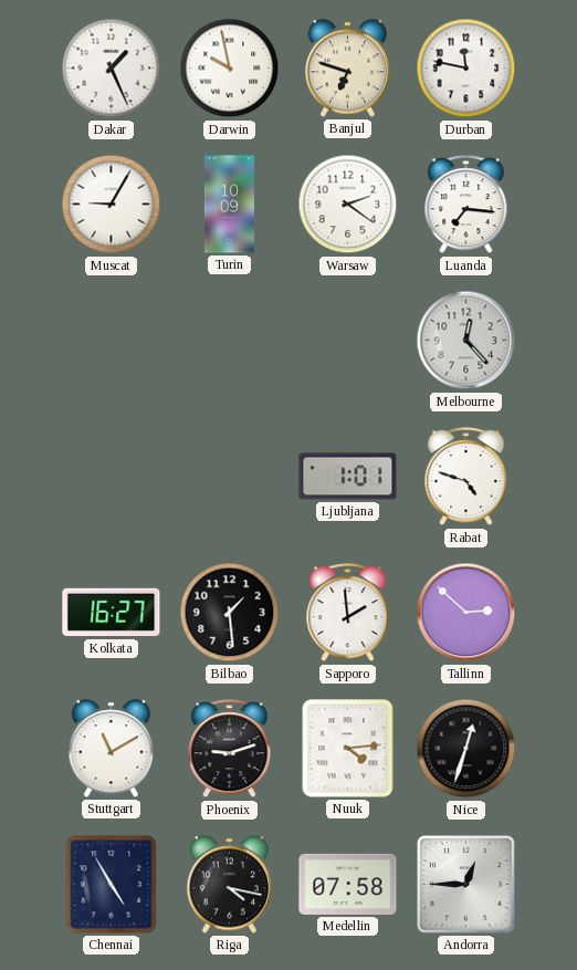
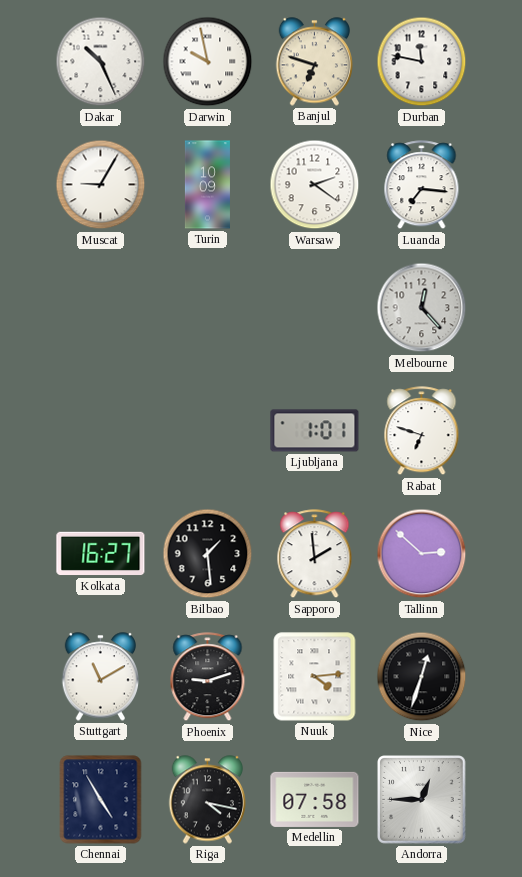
Dakar: 1:26 -> 10:26 (101, 62)
Rabat: 4:48 -> 6:48 (422, 431)
